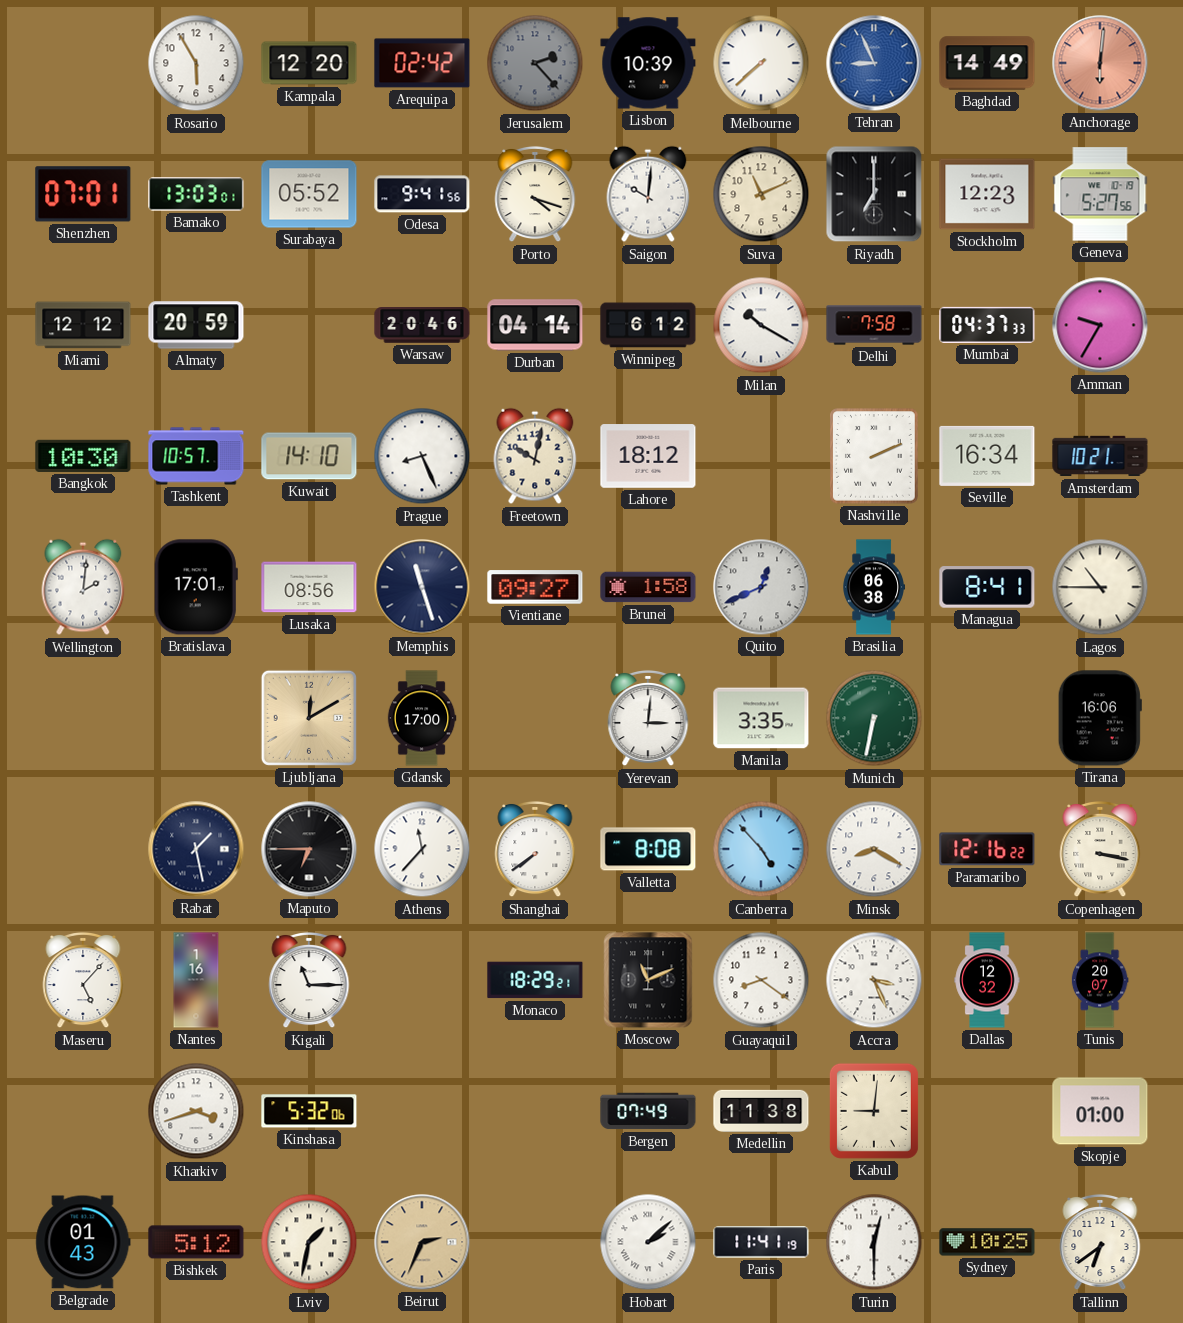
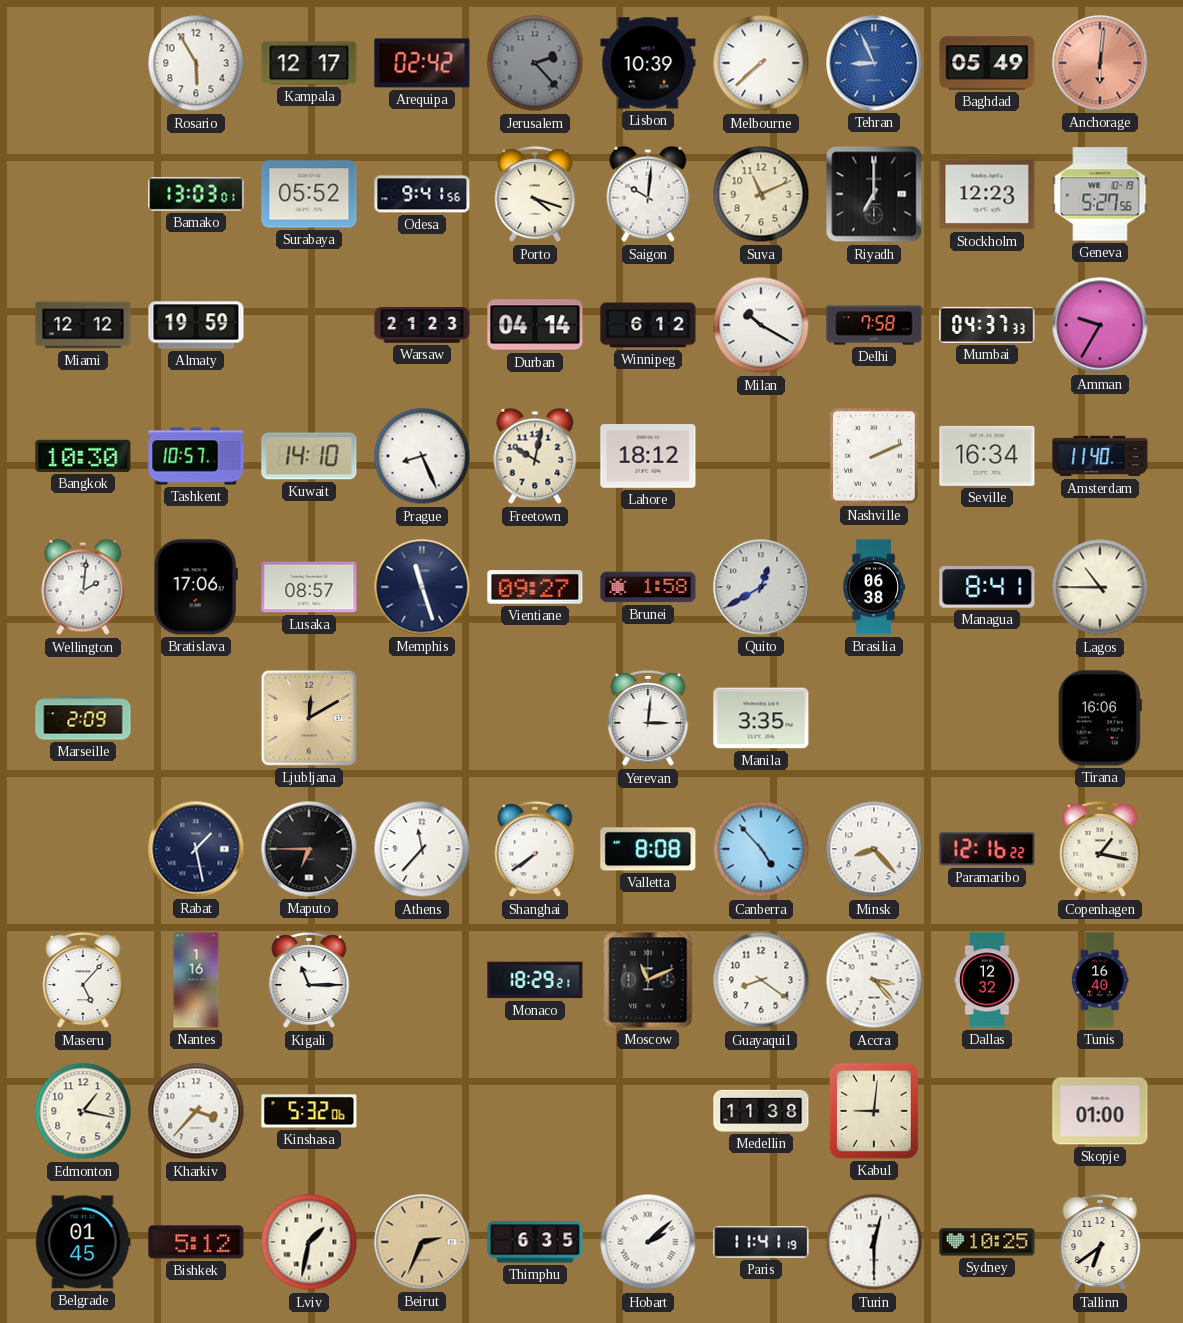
Kampala: 12:20 -> 12:17 (309, 63)
Baghdad: 14:49 -> 05:49 (987, 63)
Shenzhen: 07:01 -> none (83, 194)
Almaty: 20:59 -> 19:59 (196, 325)
Warsaw: 20:46 -> 21:23 (422, 325)
Amsterdam: 10:21 -> 11:40 (1100, 456)
Bratislava: 17:01 -> 17:06 (196, 587)
Lusaka: 08:56 -> 08:57 (309, 587)
Quito: 12:41 -> 12:40 (761, 587)
Marseille: none -> 2:09 (83, 718)
Gdansk: 17:00 -> none (422, 718)
Munich: 6:32 -> none (874, 718)
Minsk: 8:20 -> 8:23 (874, 849)
Copenhagen: 3:17 -> 1:17 (1100, 849)
Accra: 3:26 -> 3:23 (874, 980)
Tunis: 20:07 -> 16:40 (1100, 980)
Edmonton: none -> 1:17 (83, 1111)
Kharkiv: 3:42 -> 3:37 (196, 1111)
Bergen: 07:49 -> none (648, 1111)
Belgrade: 01:43 -> 01:45 (83, 1242)
Thimphu: none -> 6:35 (535, 1242)
